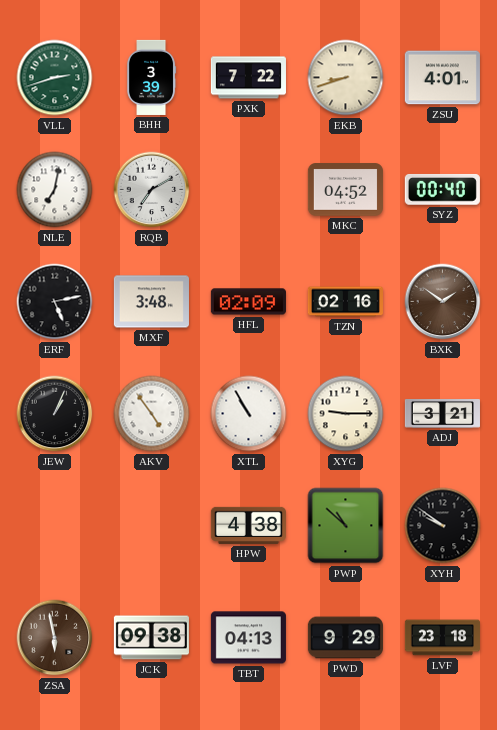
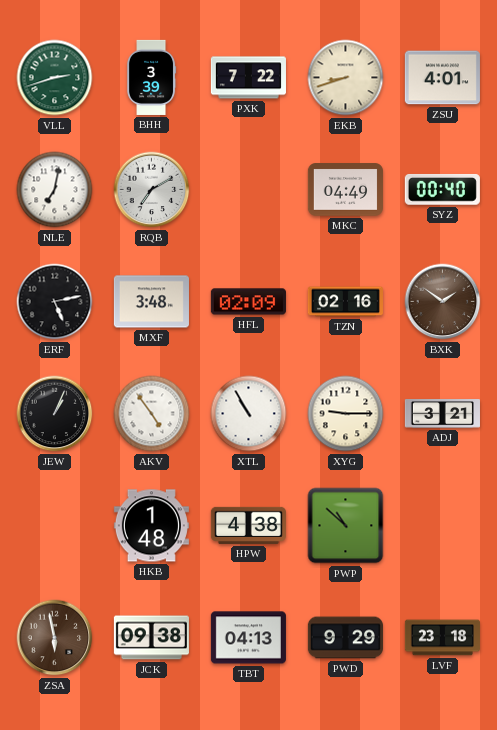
MKC: 04:52 -> 04:49 (345, 190)
HKB: none -> 1:48 (151, 526)
XYH: 9:51 -> none (443, 526)
